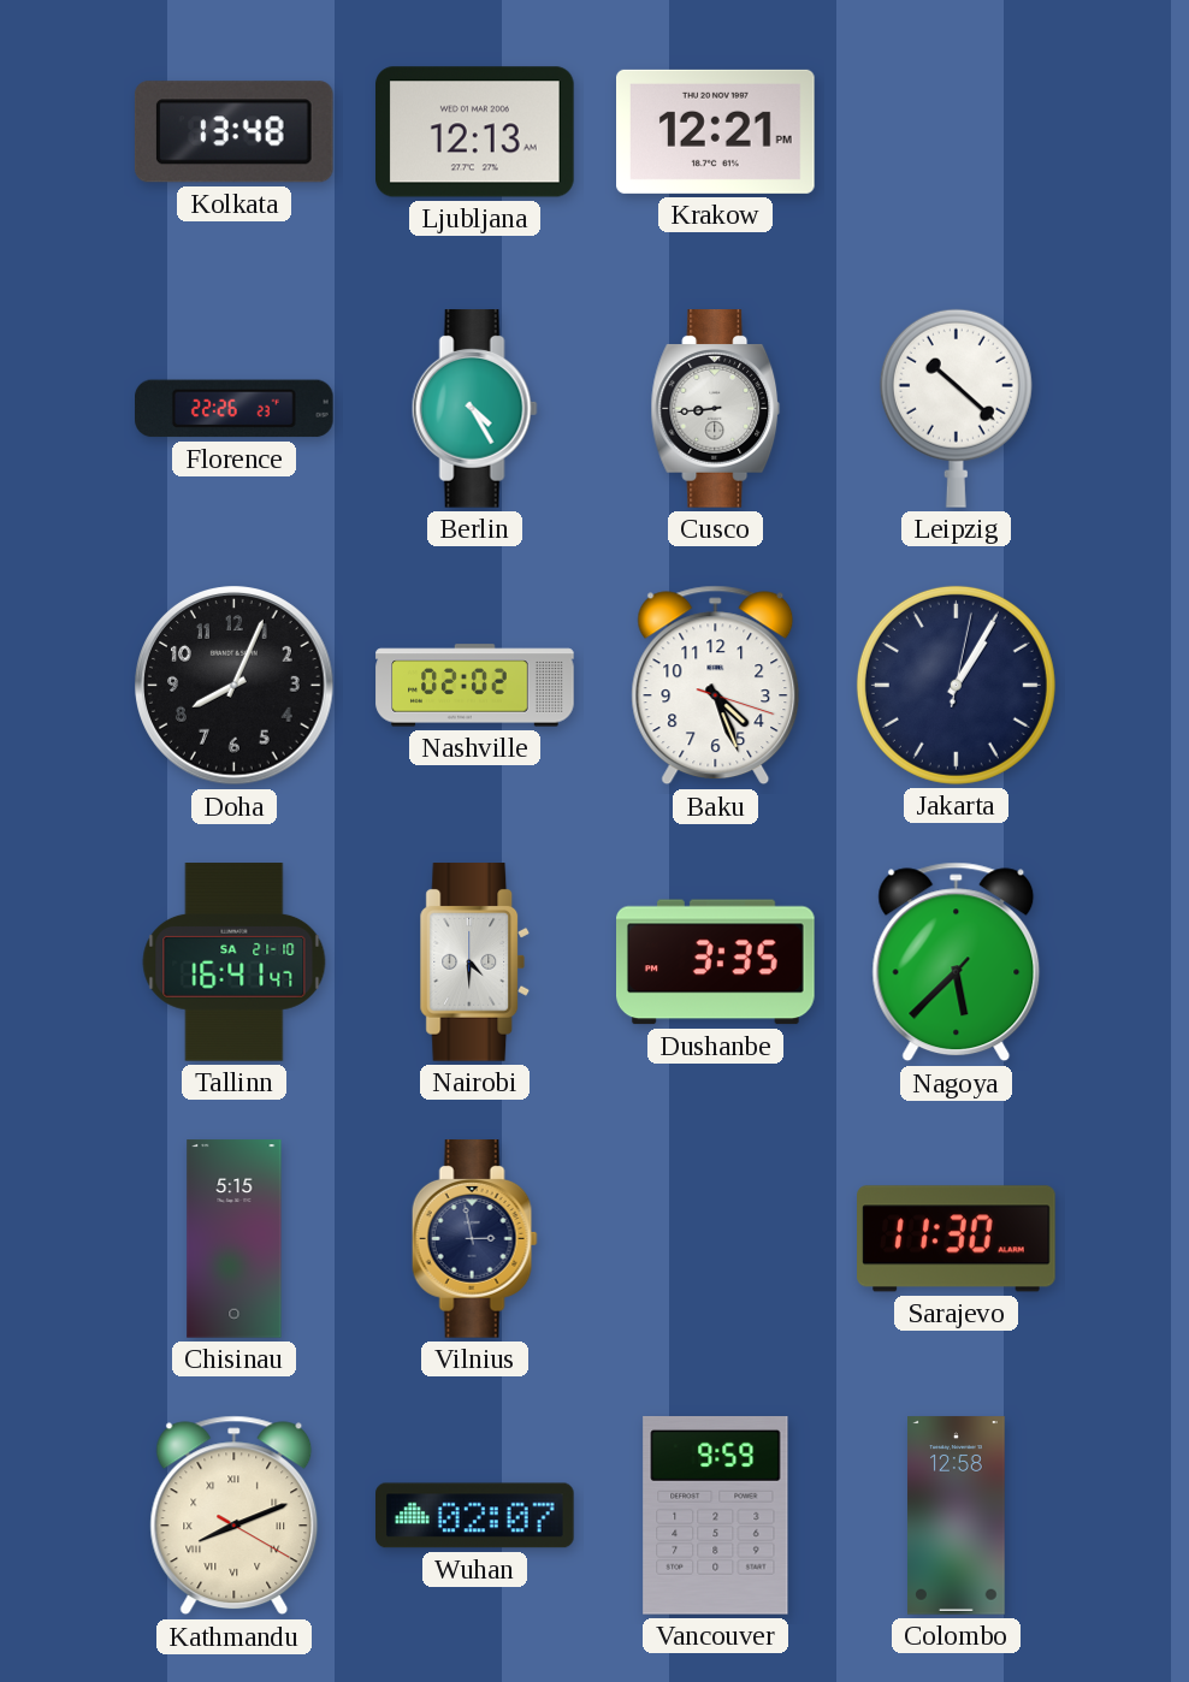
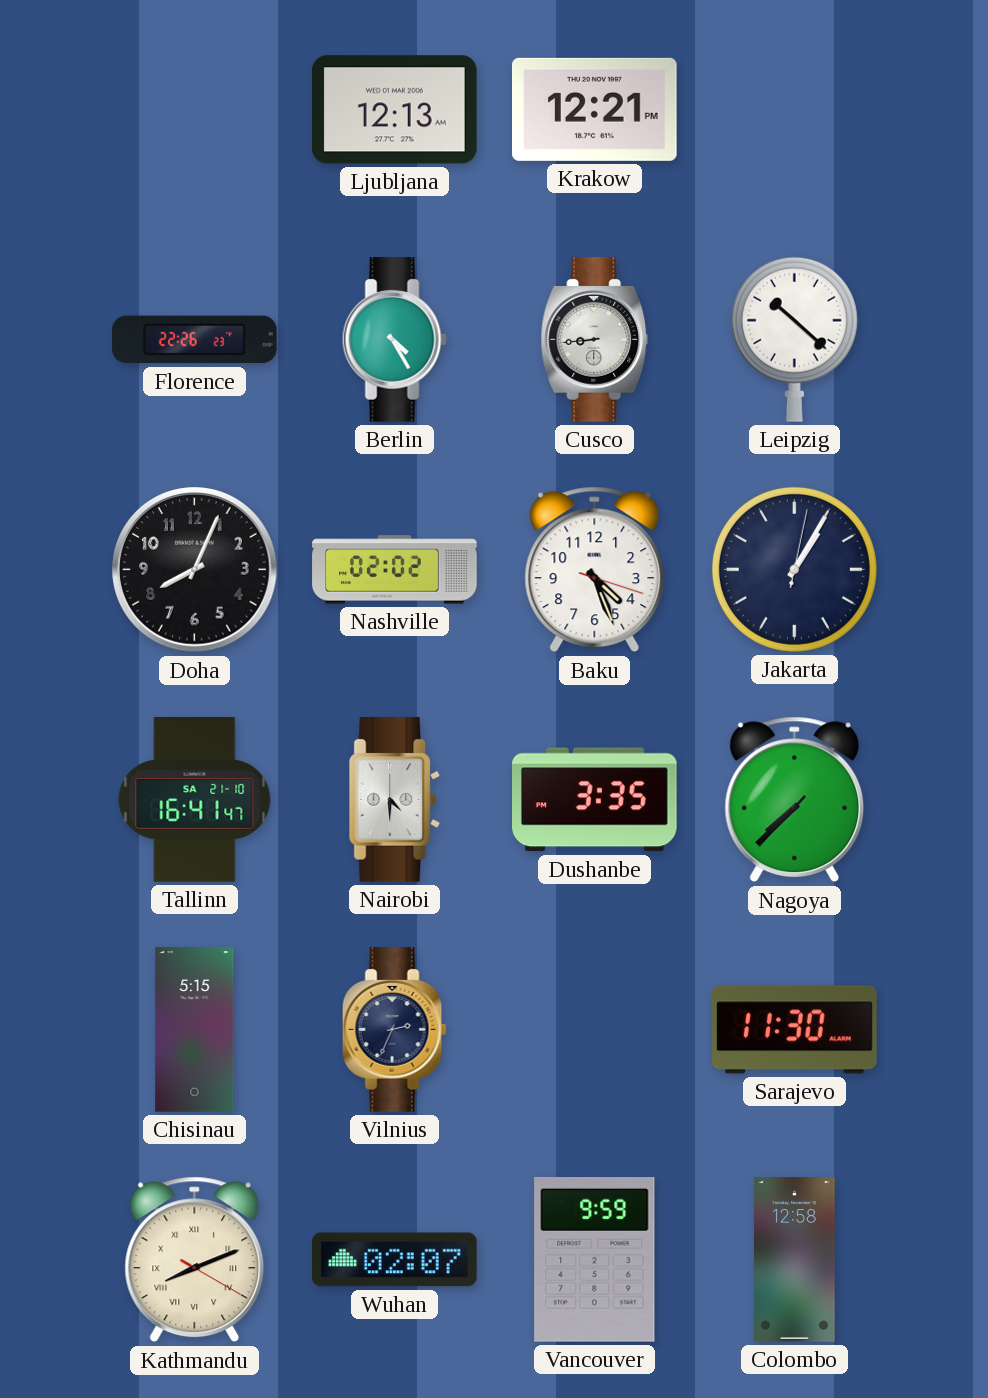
Kolkata: 13:48 -> none (233, 132)
Nagoya: 5:37 -> 7:37 (795, 800)
Vilnius: 2:58 -> 2:34 (394, 1030)
